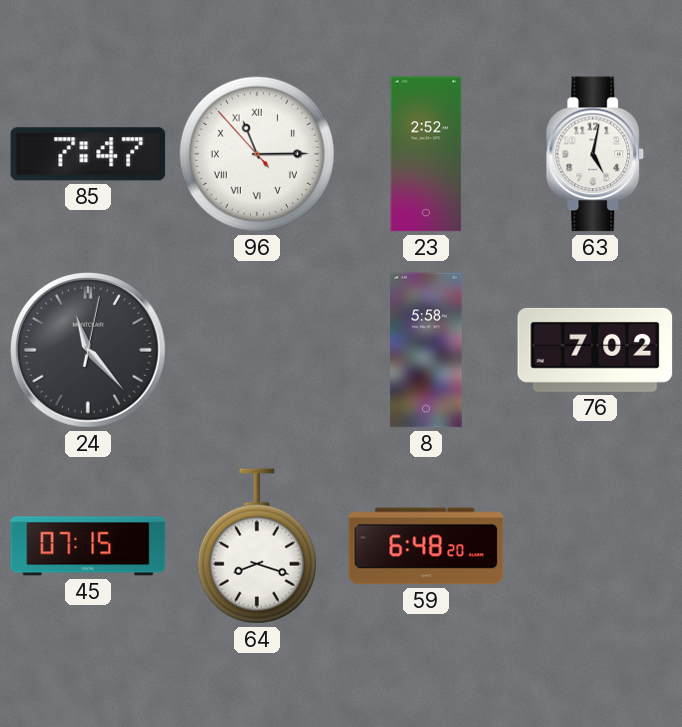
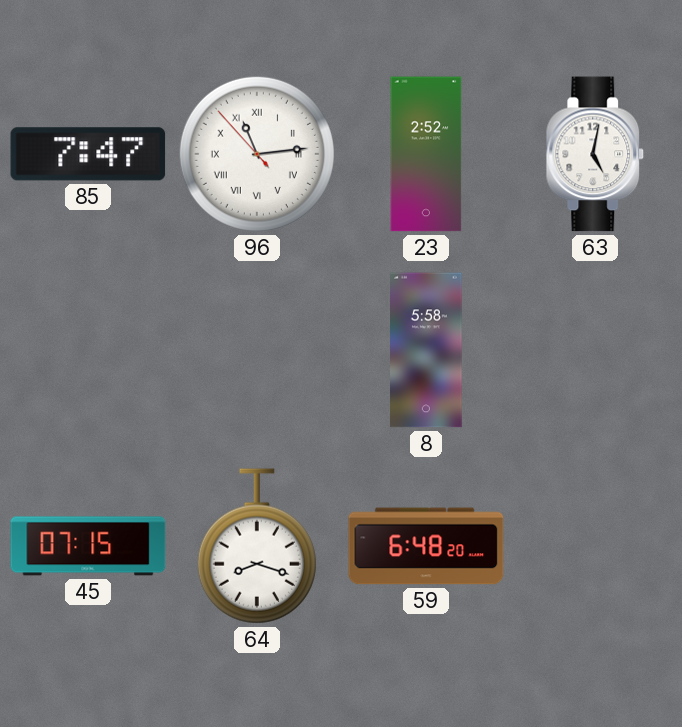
96: 11:14 -> 11:13 (257, 154)
24: 11:23 -> none (89, 351)
76: 7:02 -> none (595, 350)
